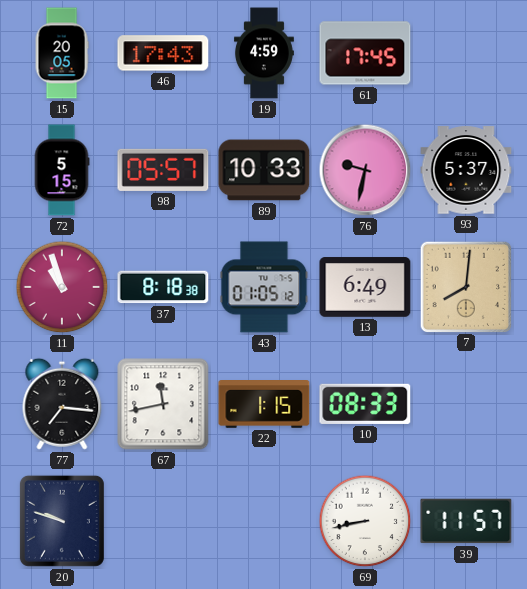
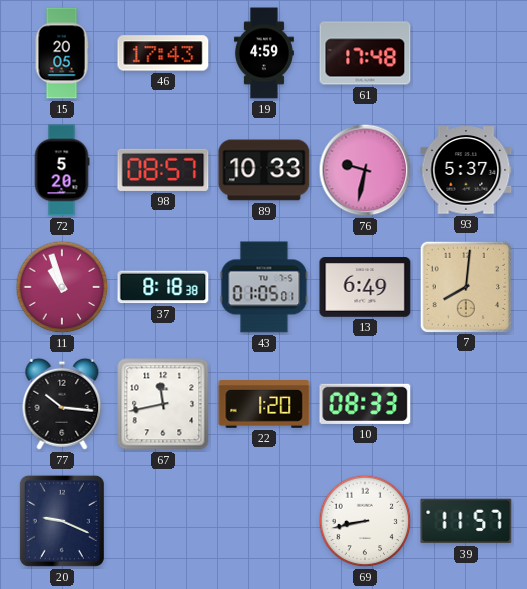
61: 17:45 -> 17:48 (365, 53)
72: 5:15 -> 5:20 (62, 170)
98: 05:57 -> 08:57 (163, 170)
43: 01:05:12 -> 01:05:01 (264, 287)
77: 7:16 -> 10:16 (62, 404)
22: 1:15 -> 1:20 (264, 405)
20: 9:48 -> 9:19 (62, 521)
